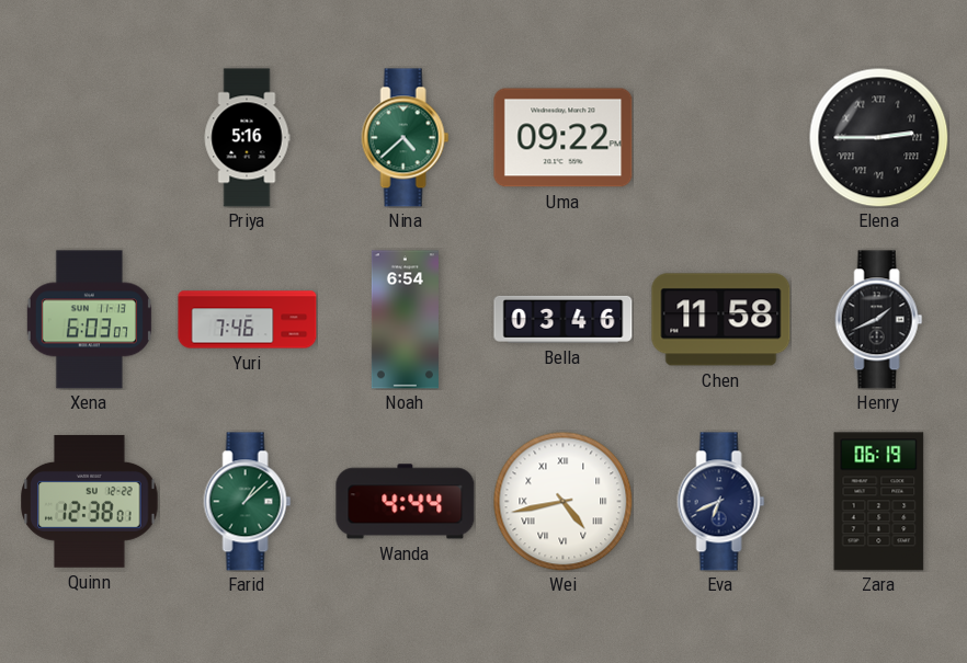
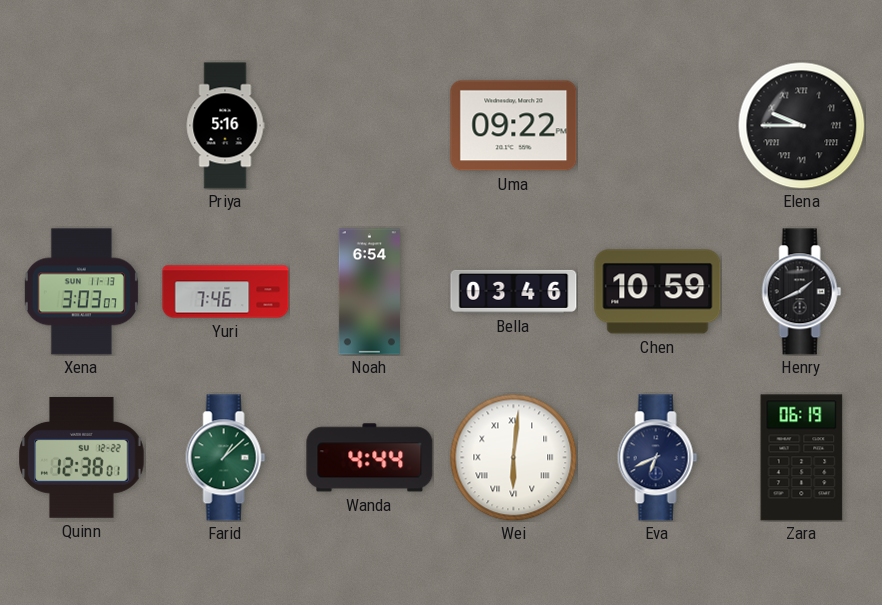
Nina: 4:38 -> none (406, 138)
Elena: 2:45 -> 9:45 (801, 125)
Xena: 6:03 -> 3:03 (81, 292)
Chen: 11:58 -> 10:59 (658, 292)
Wei: 4:43 -> 6:01 (513, 457)
